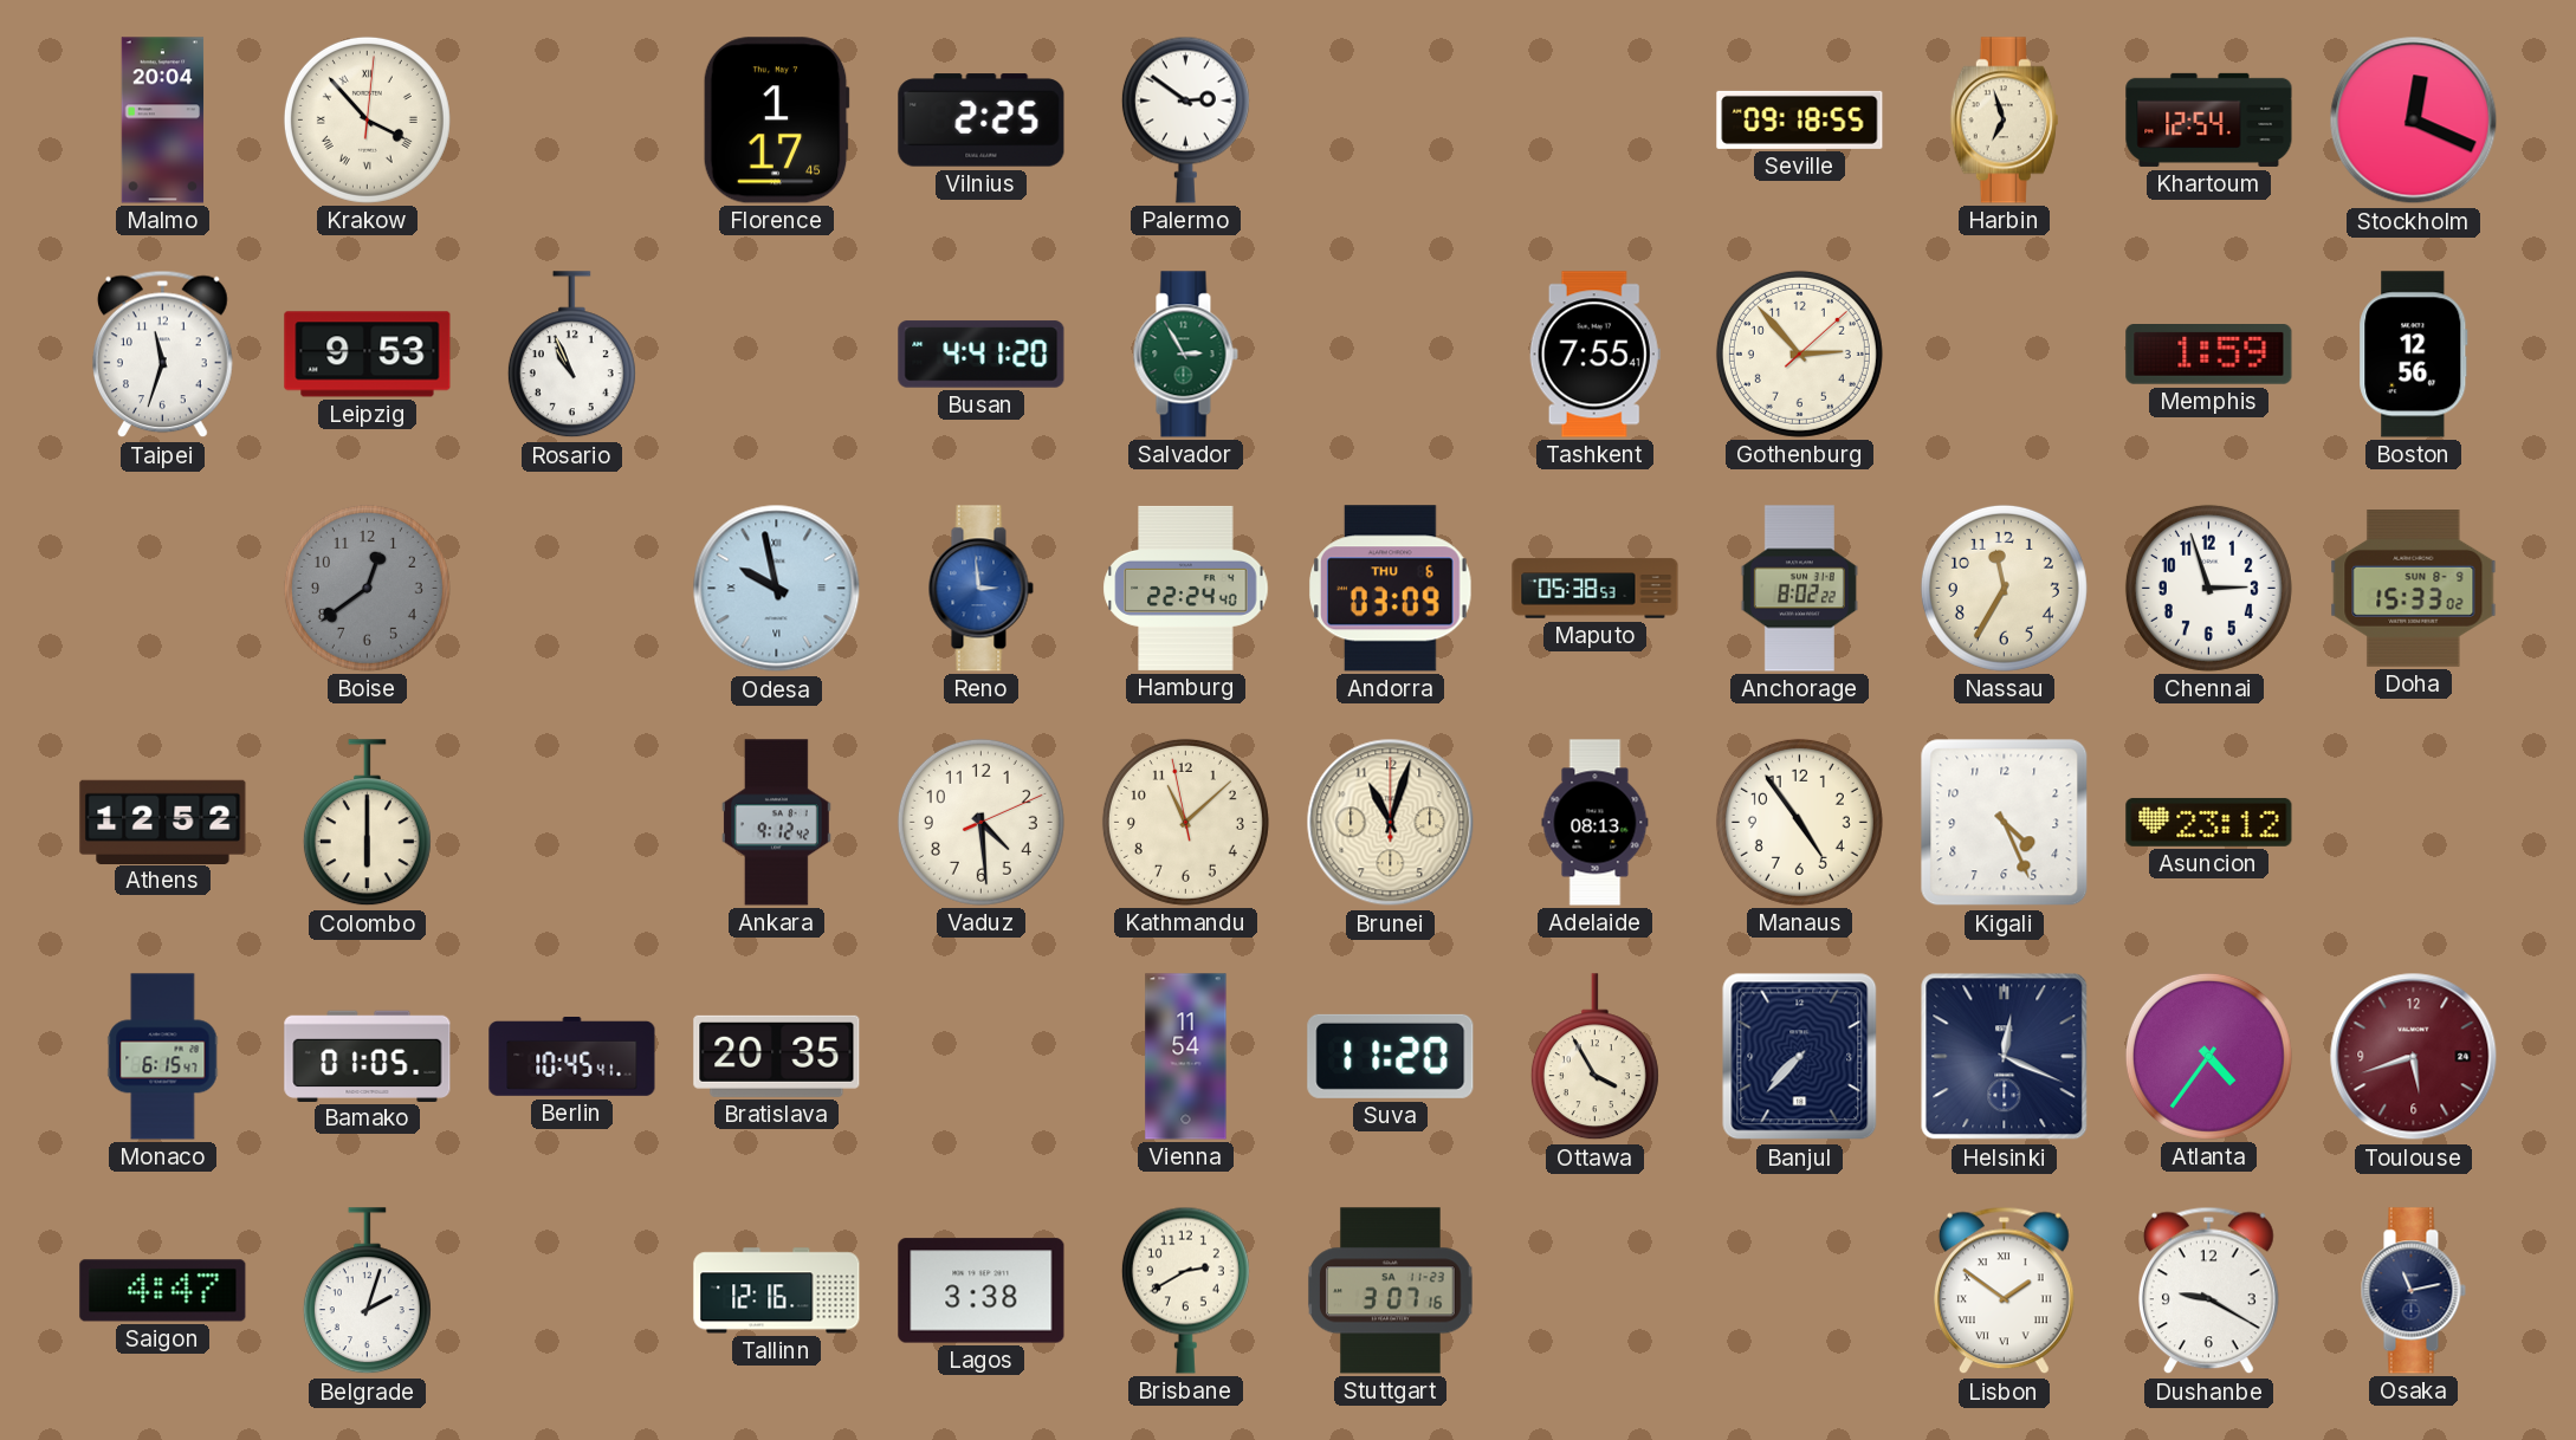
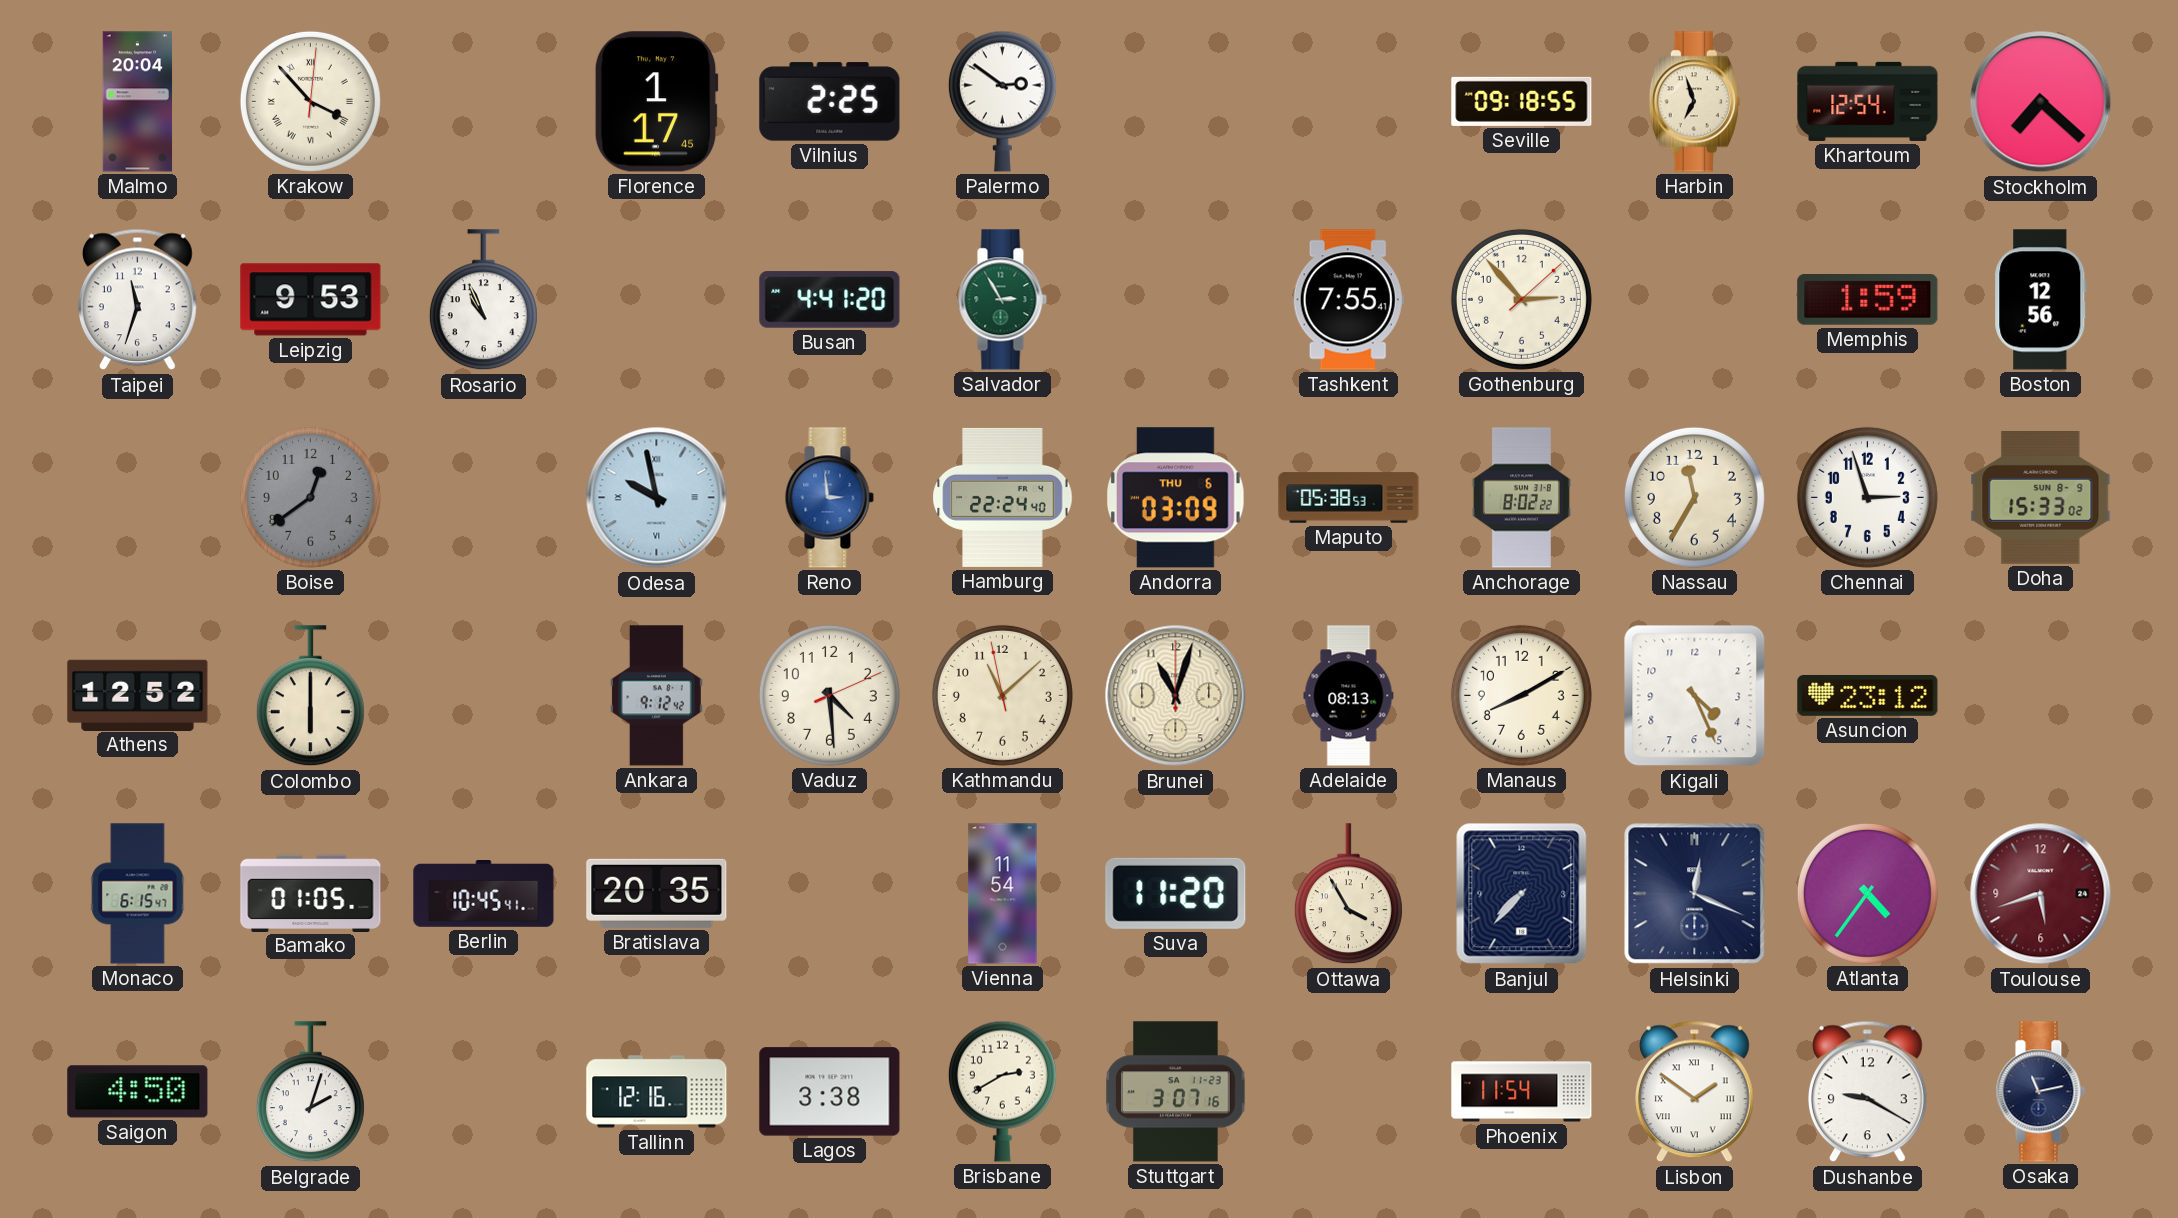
Stockholm: 12:19 -> 7:22 (2041, 102)
Manaus: 4:54 -> 8:10 (1521, 695)
Saigon: 4:47 -> 4:50 (138, 1092)
Phoenix: none -> 11:54 (1522, 1092)
